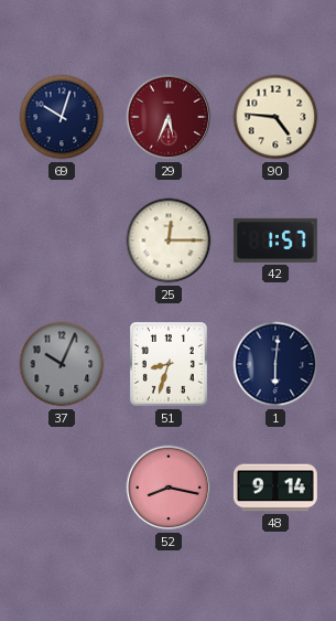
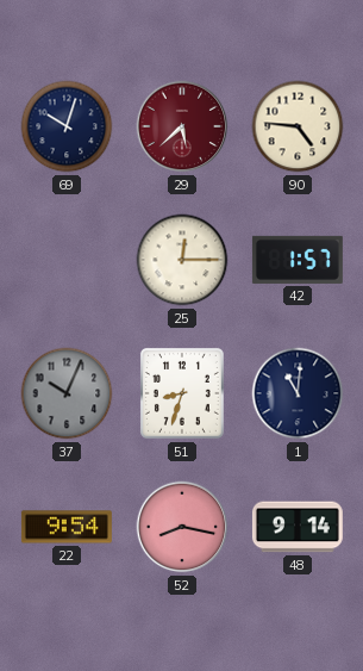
29: 5:34 -> 5:38 (182, 126)
1: 6:01 -> 11:01 (298, 393)
22: none -> 9:54 (67, 527)
